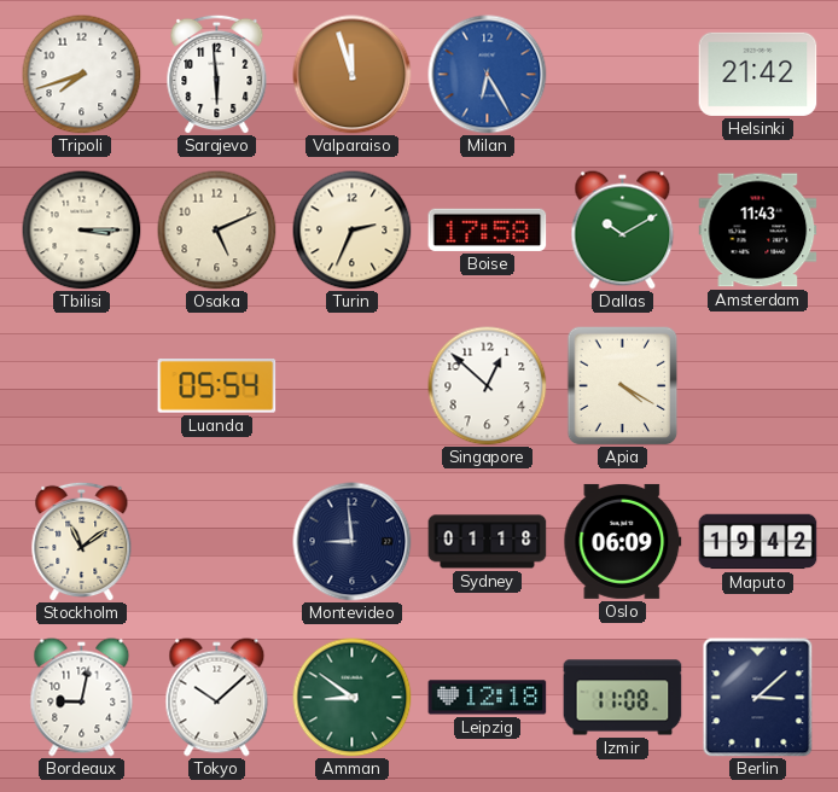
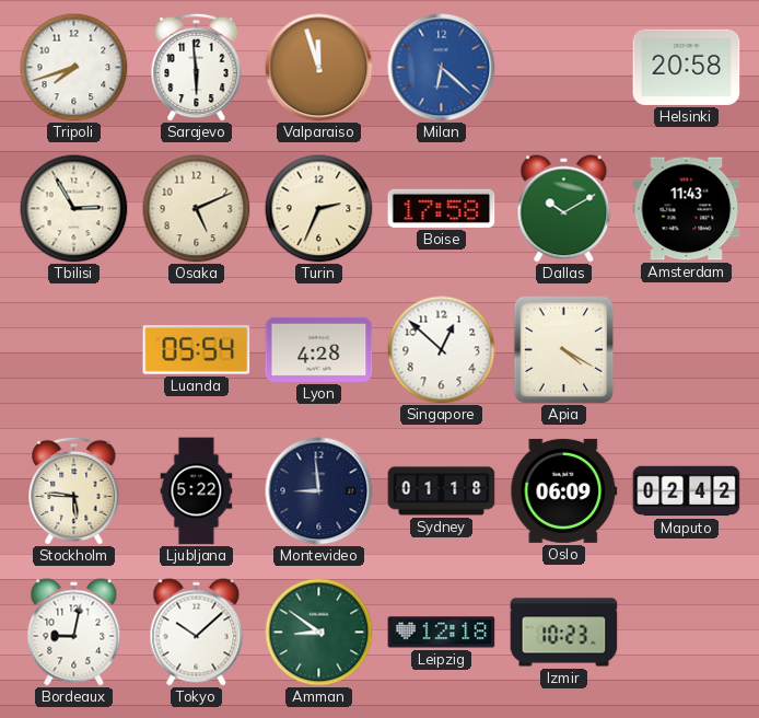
Milan: 6:25 -> 6:22 (442, 68)
Helsinki: 21:42 -> 20:58 (687, 67)
Tbilisi: 3:15 -> 2:55 (74, 209)
Lyon: none -> 4:28 (319, 349)
Stockholm: 11:09 -> 5:46 (74, 490)
Ljubljana: none -> 5:22 (197, 491)
Maputo: 19:42 -> 02:42 (687, 491)
Izmir: 11:08 -> 10:23 (564, 633)
Berlin: 3:08 -> none (758, 698)
